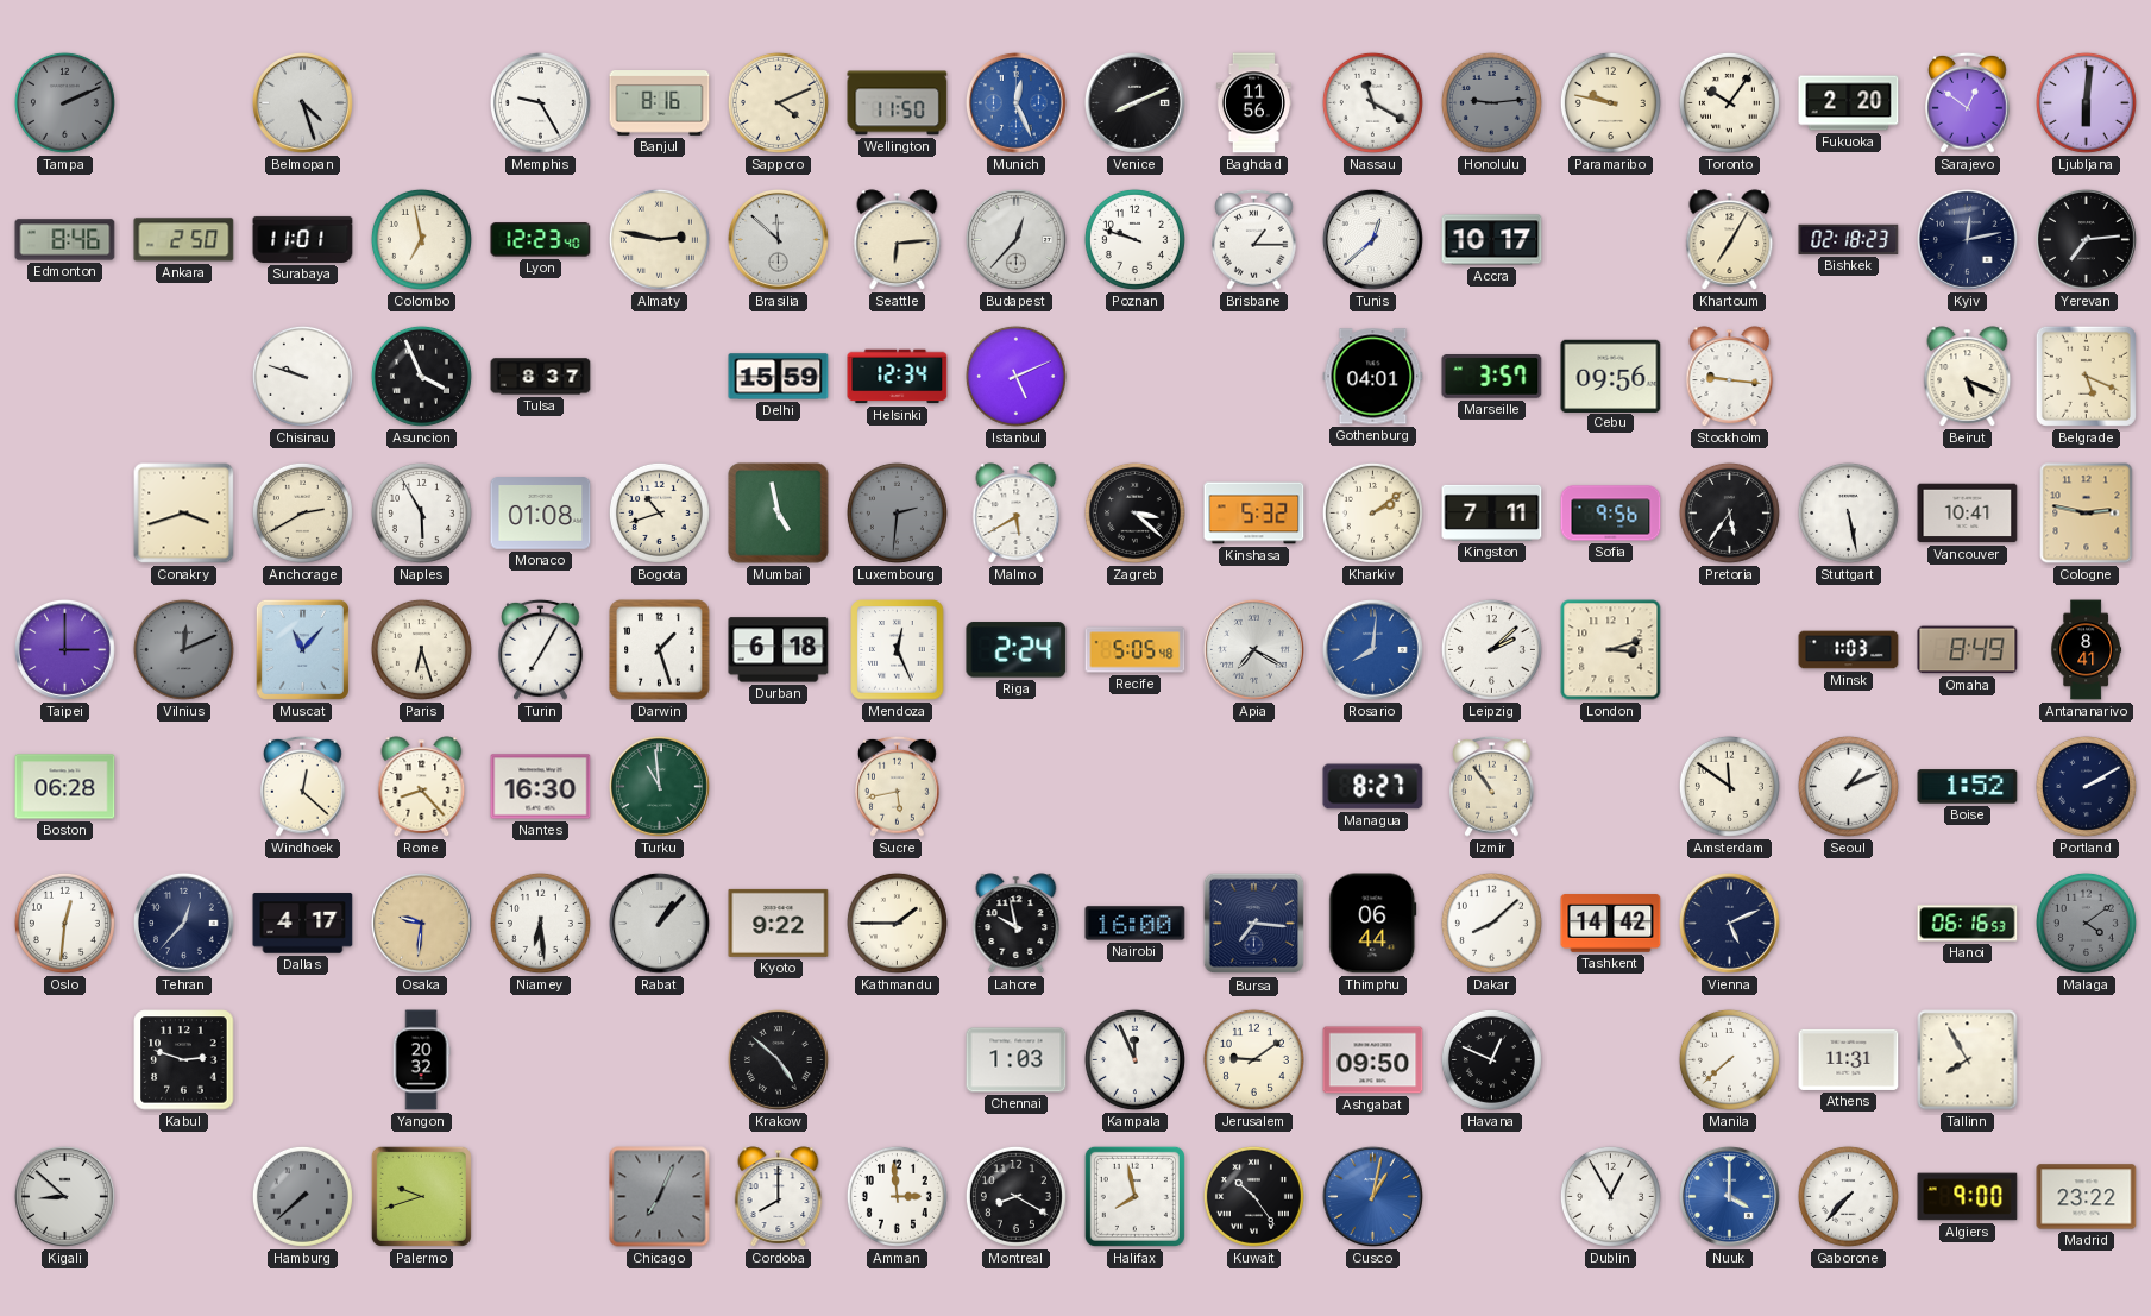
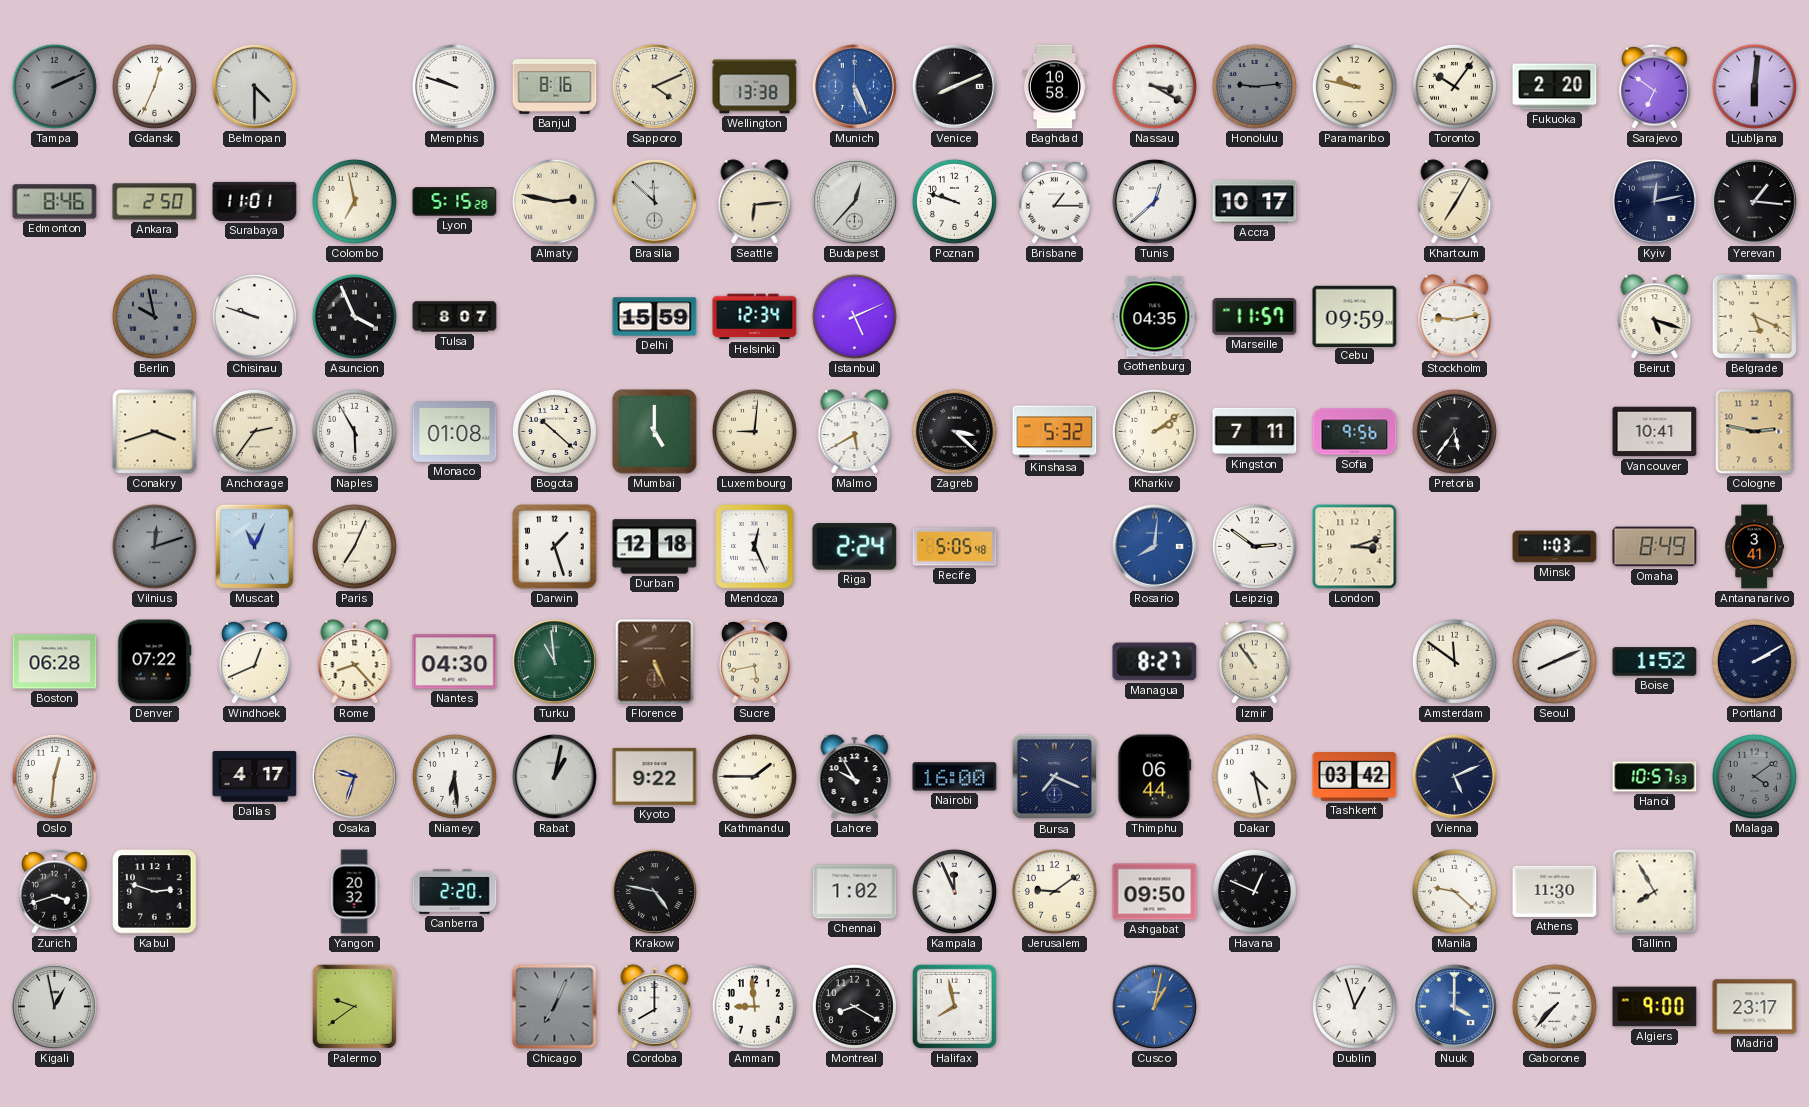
Gdansk: none -> 12:34 (154, 86)
Belmopan: 4:27 -> 4:30 (255, 87)
Memphis: 9:25 -> 9:48 (455, 87)
Wellington: 11:50 -> 13:38 (755, 87)
Munich: 12:26 -> 5:26 (855, 87)
Baghdad: 11:56 -> 10:58 (1054, 87)
Nassau: 11:20 -> 3:20 (1154, 86)
Sarajevo: 12:51 -> 6:51 (1655, 86)
Lyon: 12:23 -> 5:15 (455, 202)
Bishkek: 02:18 -> none (1849, 239)
Yerevan: 7:14 -> 1:16 (1755, 202)
Berlin: none -> 9:58 (154, 316)
Tulsa: 8:37 -> 8:07 (455, 317)
Gothenburg: 04:01 -> 04:35 (1155, 317)
Marseille: 3:57 -> 11:57 (1255, 317)
Cebu: 09:56 -> 09:59 (1355, 316)
Stockholm: 9:16 -> 9:13 (1455, 317)
Beirut: 5:19 -> 5:18 (1655, 317)
Anchorage: 2:40 -> 2:36 (254, 431)
Bogota: 10:42 -> 10:22 (554, 431)
Mumbai: 4:58 -> 5:00 (655, 432)
Luxembourg: 2:31 -> 9:01 (754, 431)
Luxembourg dial: grey -> cream (754, 431)
Stuttgart: 5:28 -> none (1848, 512)
Taipei: 3:00 -> none (65, 650)
Vilnius: 12:11 -> 12:12 (154, 546)
Muscat: 11:07 -> 11:04 (254, 546)
Paris: 6:27 -> 7:04 (354, 546)
Turin: 7:05 -> none (541, 649)
Durban: 6:18 -> 12:18 (655, 547)
Apia: 7:20 -> none (1254, 650)
Leipzig: 2:08 -> 2:51 (1254, 546)
Antananarivo: 8:41 -> 3:41 (1755, 547)
Denver: none -> 07:22 (155, 662)
Windhoek: 12:22 -> 12:41 (255, 661)
Nantes: 16:30 -> 04:30 (455, 662)
Florence: none -> 5:26 (655, 662)
Seoul: 1:11 -> 8:11 (1554, 661)
Tehran: 12:37 -> none (184, 924)
Osaka: 9:31 -> 9:33 (355, 777)
Rabat: 1:07 -> 1:02 (555, 777)
Lahore: 9:58 -> 9:55 (855, 777)
Bursa: 7:16 -> 7:19 (1055, 777)
Dakar: 8:08 -> 4:28 (1254, 776)
Tashkent: 14:42 -> 03:42 (1355, 777)
Hanoi: 06:16 -> 10:57 (1655, 777)
Zurich: none -> 3:42 (55, 891)
Canberra: none -> 2:20 (455, 891)
Krakow: 4:52 -> 4:47 (655, 892)
Chennai: 1:03 -> 1:02 (855, 892)
Manila: 7:38 -> 9:22 (1454, 891)
Athens: 11:31 -> 11:30 (1555, 891)
Kigali: 8:52 -> 12:58 (55, 1007)
Hamburg: 7:38 -> none (302, 1196)
Palermo: 9:42 -> 9:39 (354, 1006)
Amman: 2:59 -> 8:59 (754, 1006)
Kuwait: 10:24 -> none (1253, 1196)
Dublin: 12:55 -> 12:57 (1354, 1006)
Madrid: 23:22 -> 23:17 (1755, 1007)
